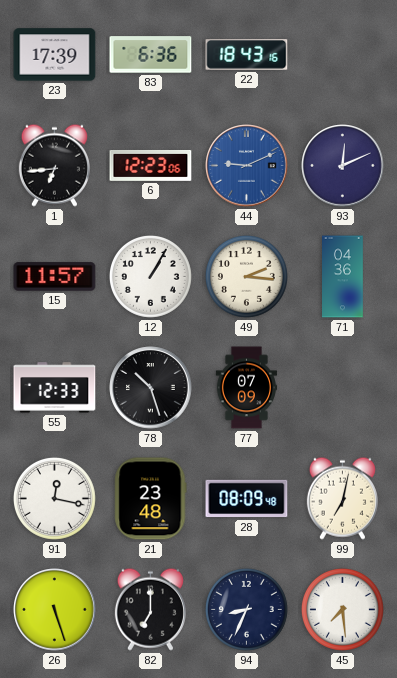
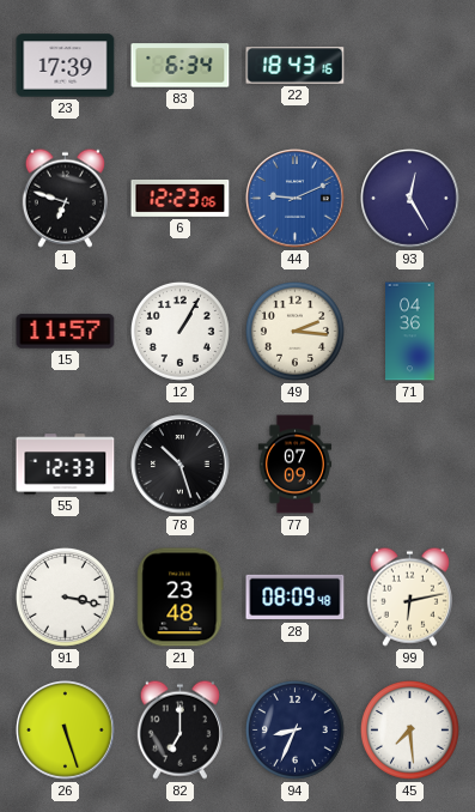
83: 6:36 -> 6:34 (181, 66)
1: 6:44 -> 6:48 (65, 198)
93: 12:11 -> 12:25 (410, 199)
91: 12:17 -> 3:17 (65, 596)
99: 7:02 -> 6:13 (409, 596)
